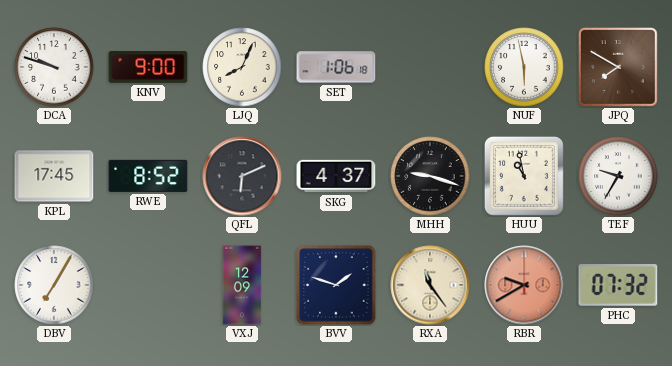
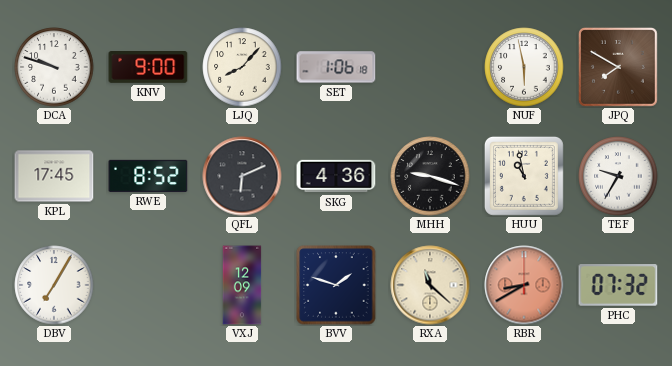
LJQ: 8:04 -> 8:07 (242, 67)
SKG: 4:37 -> 4:36 (336, 176)
RXA: 11:24 -> 11:22 (430, 285)
RBR: 9:40 -> 8:40 (524, 285)
